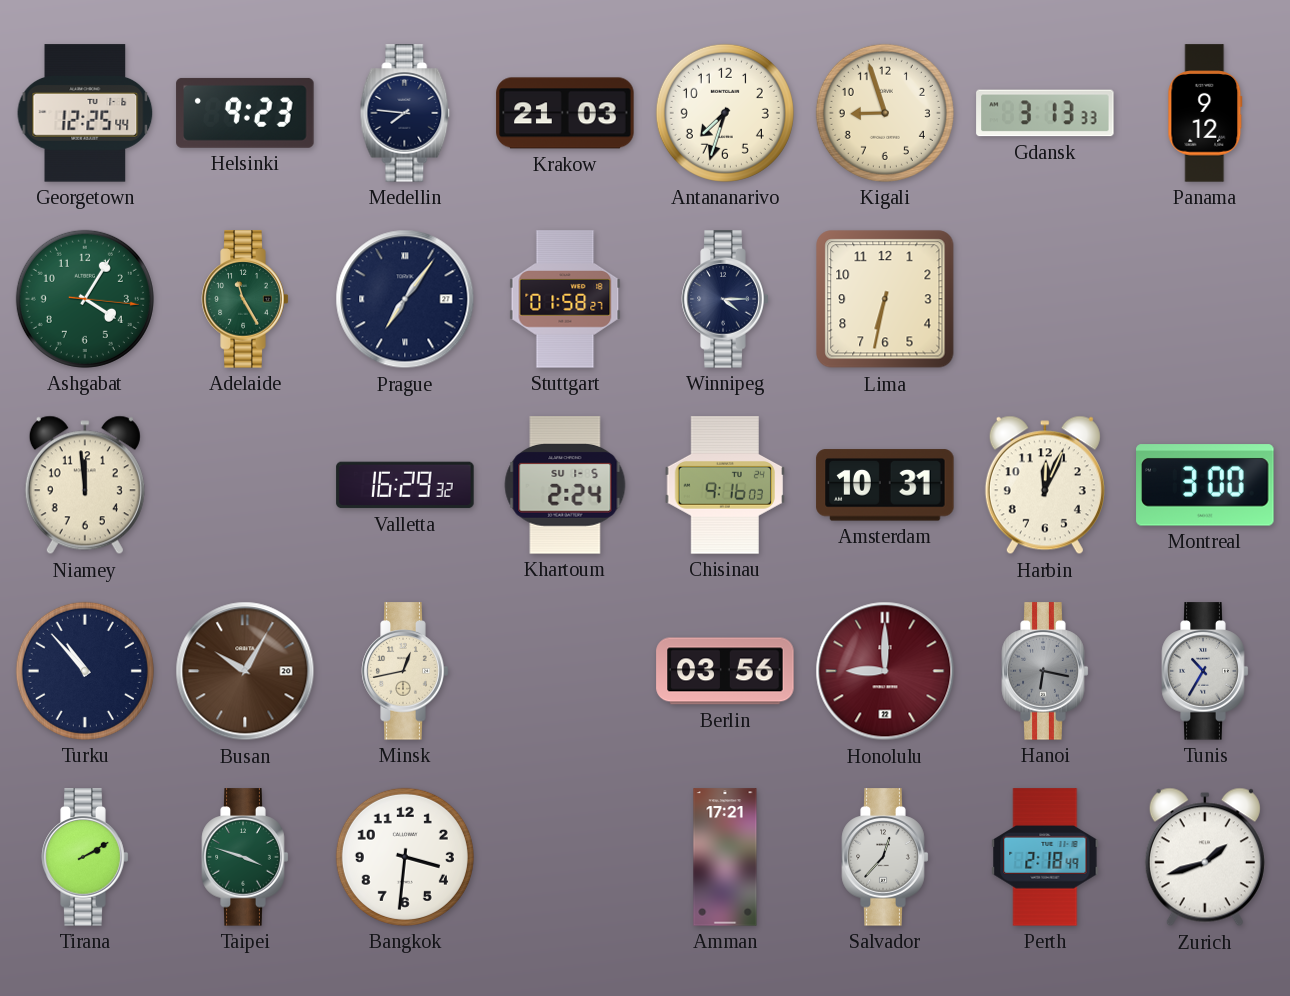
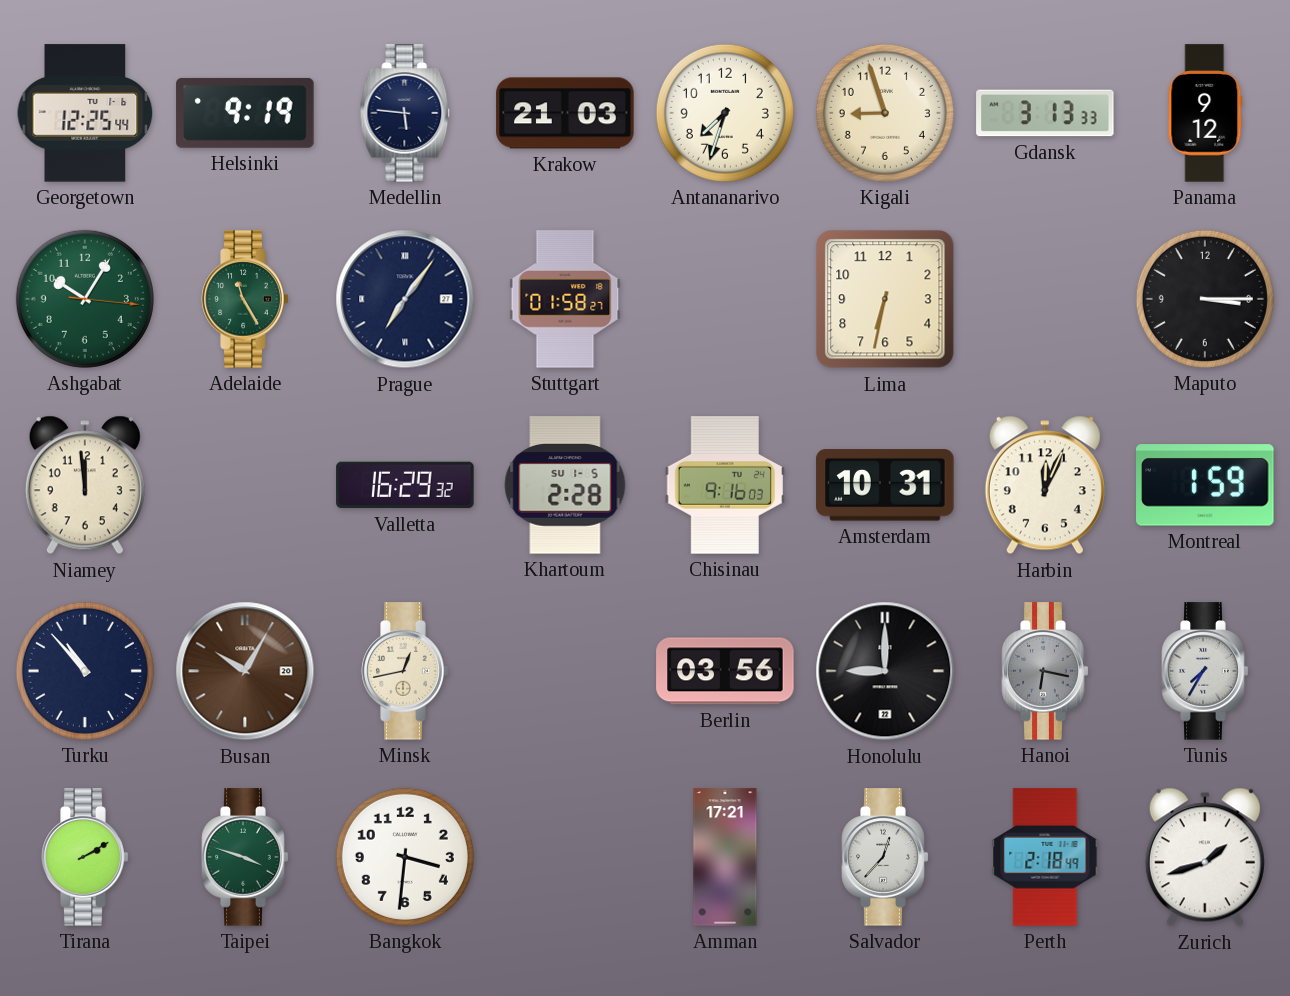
Helsinki: 9:23 -> 9:19 (245, 113)
Medellin: 7:46 -> 5:46 (405, 113)
Ashgabat: 4:05 -> 10:05 (85, 299)
Winnipeg: 4:15 -> none (725, 299)
Maputo: none -> 3:15 (1205, 299)
Khartoum: 2:24 -> 2:28 (565, 485)
Montreal: 3:00 -> 1:59 (1205, 485)
Honolulu dial: burgundy -> black (885, 671)
Tunis: 10:35 -> 7:35 (1205, 671)
